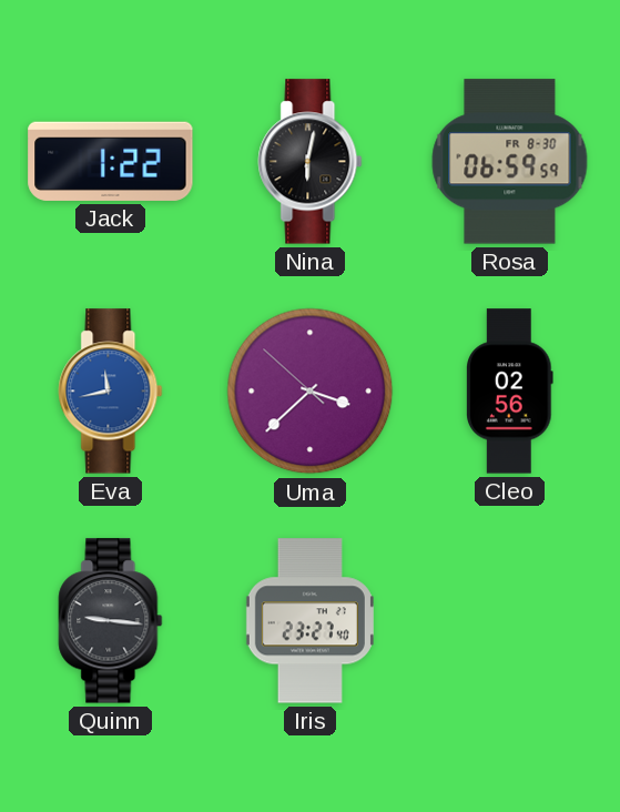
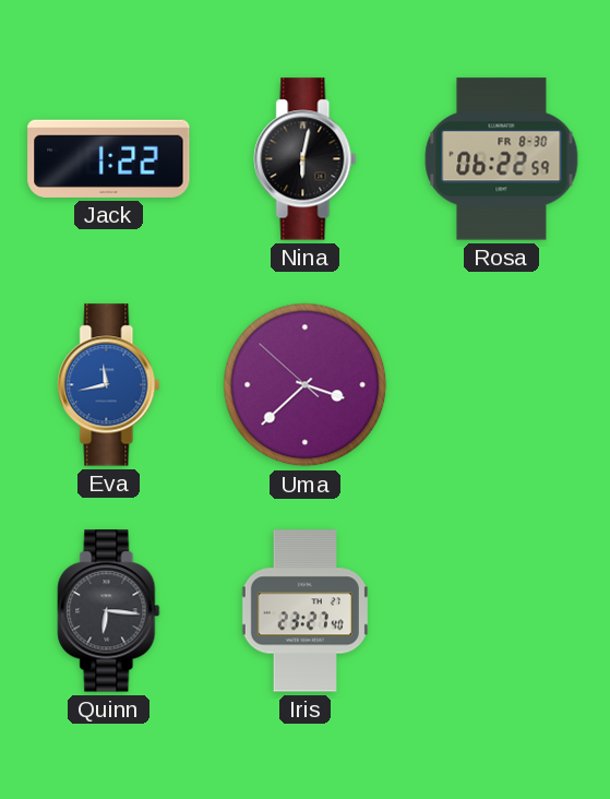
Rosa: 06:59 -> 06:22 (502, 159)
Cleo: 02:56 -> none (510, 392)
Quinn: 9:16 -> 6:16 (109, 611)
